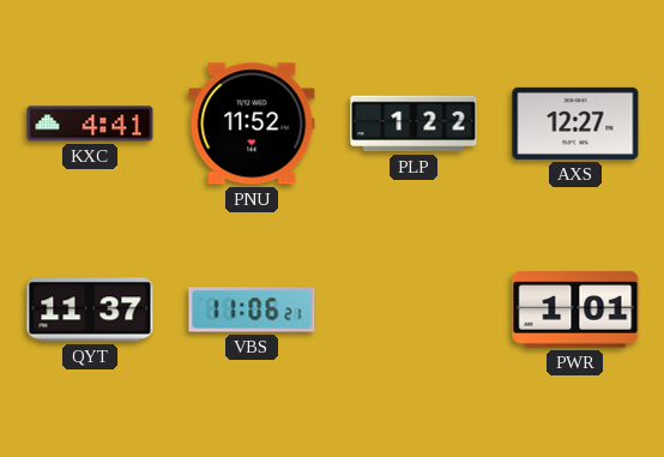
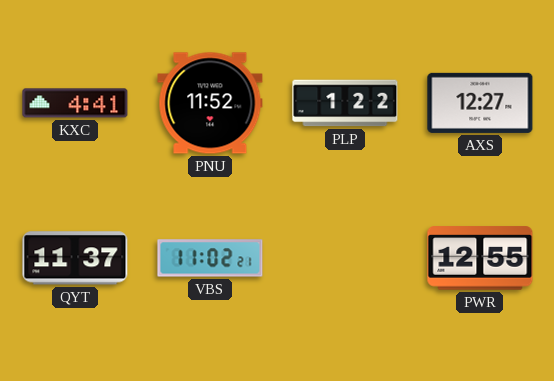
VBS: 11:06 -> 11:02 (210, 258)
PWR: 1:01 -> 12:55 (480, 258)
